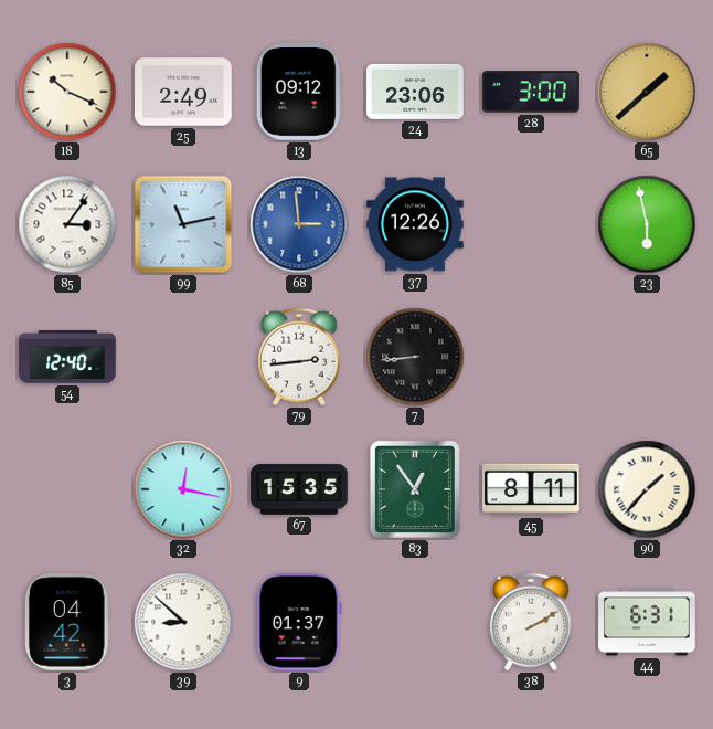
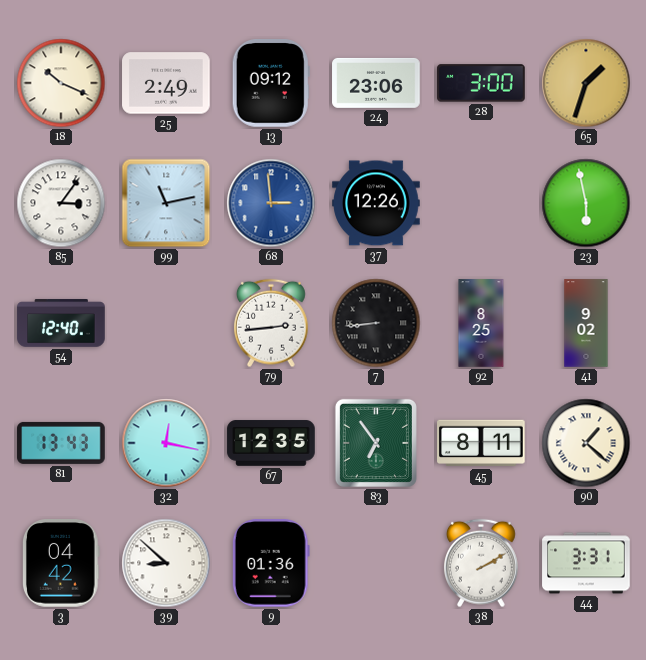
65: 1:38 -> 1:33 (586, 83)
92: none -> 8:25 (481, 323)
41: none -> 9:02 (586, 323)
81: none -> 13:43 (61, 443)
67: 15:35 -> 12:35 (271, 443)
83: 12:54 -> 6:54 (376, 443)
90: 1:37 -> 1:22 (586, 443)
9: 01:37 -> 01:36 (271, 564)
44: 6:31 -> 3:31 (586, 563)
